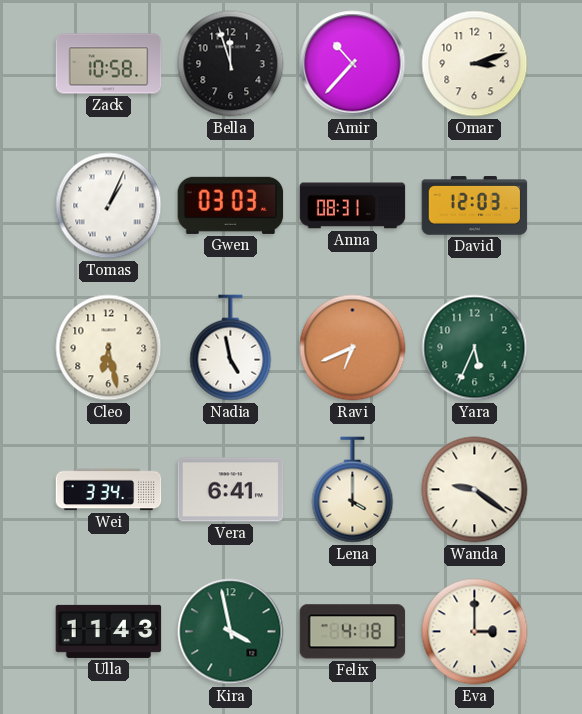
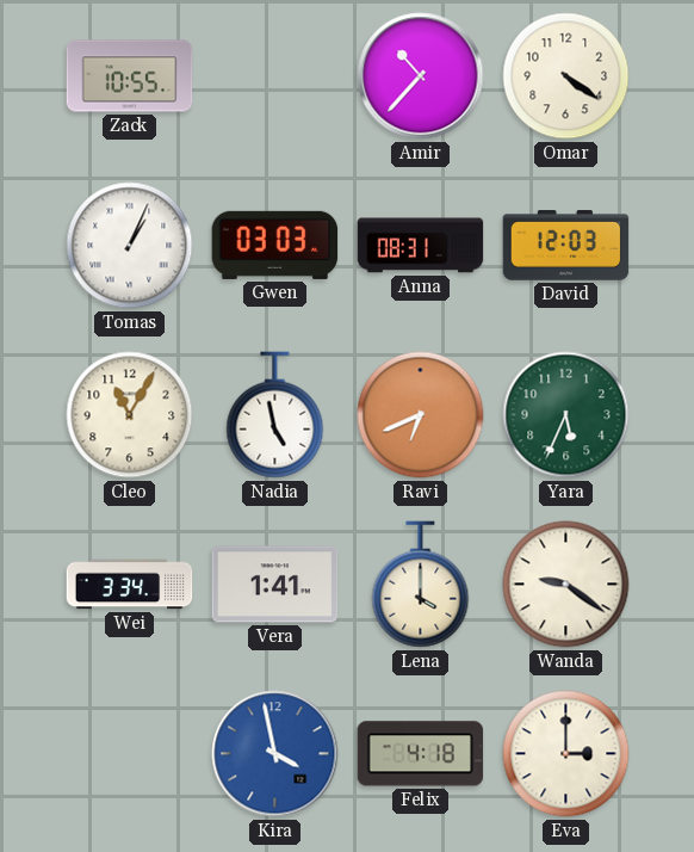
Zack: 10:58 -> 10:55 (130, 76)
Bella: 11:57 -> none (231, 64)
Omar: 3:12 -> 4:21 (566, 76)
Cleo: 6:28 -> 11:05 (130, 415)
Vera: 6:41 -> 1:41 (275, 585)
Ulla: 11:43 -> none (109, 631)
Kira dial: green -> blue (275, 754)
